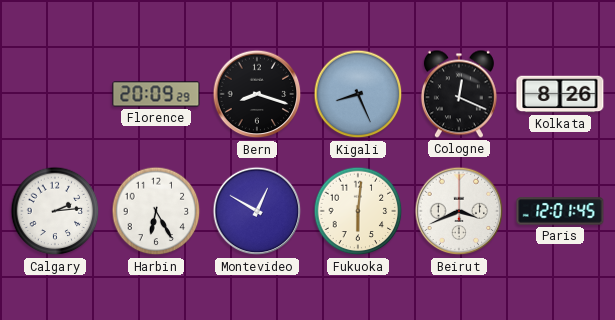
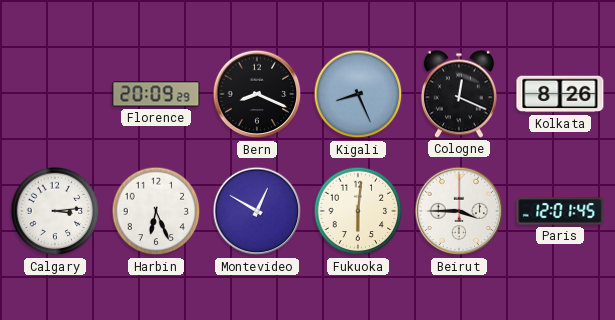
Bern: 8:18 -> 8:19 (257, 94)
Calgary: 2:14 -> 3:14 (55, 211)
Harbin: 6:25 -> 6:26 (156, 211)
Beirut: 3:41 -> 3:45 (459, 211)
